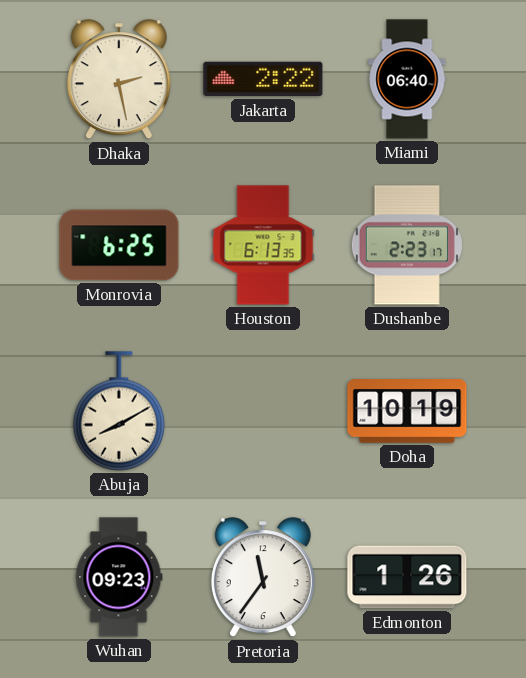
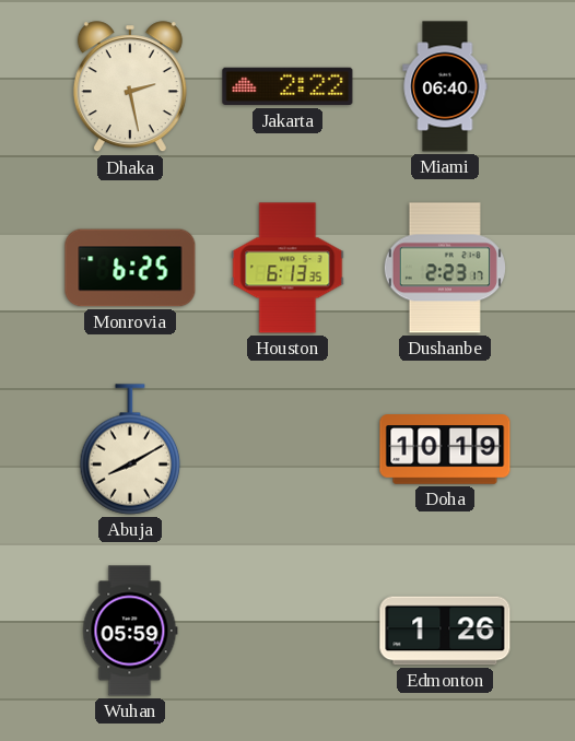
Wuhan: 09:23 -> 05:59 (130, 631)
Pretoria: 11:36 -> none (263, 578)
